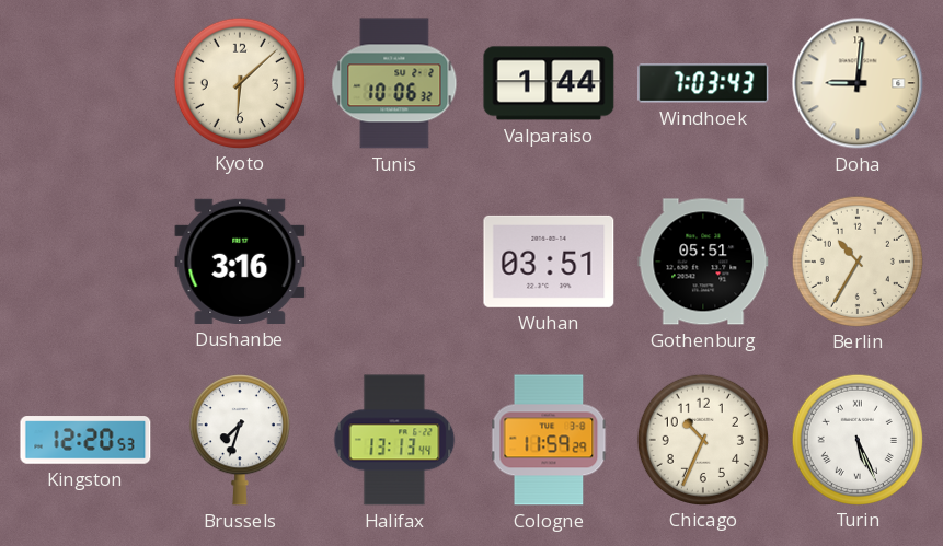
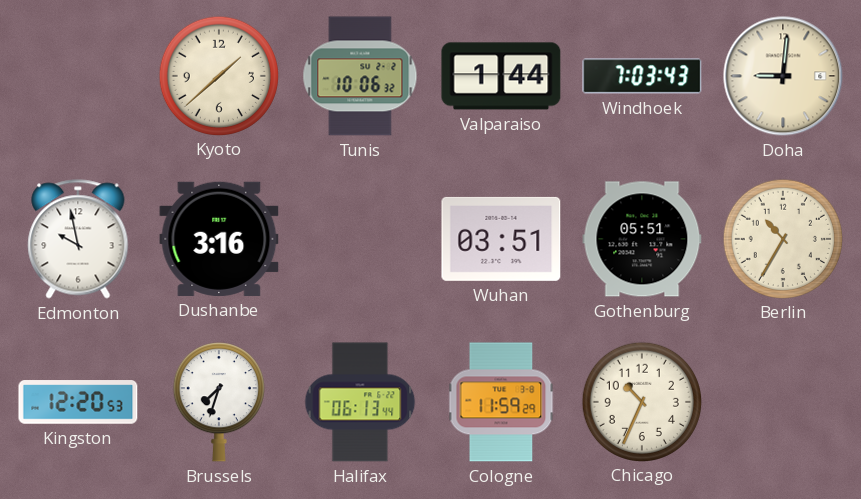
Kyoto: 6:08 -> 1:38 (218, 75)
Edmonton: none -> 9:58 (78, 239)
Halifax: 13:13 -> 06:13 (360, 402)
Turin: 5:26 -> none (856, 439)
